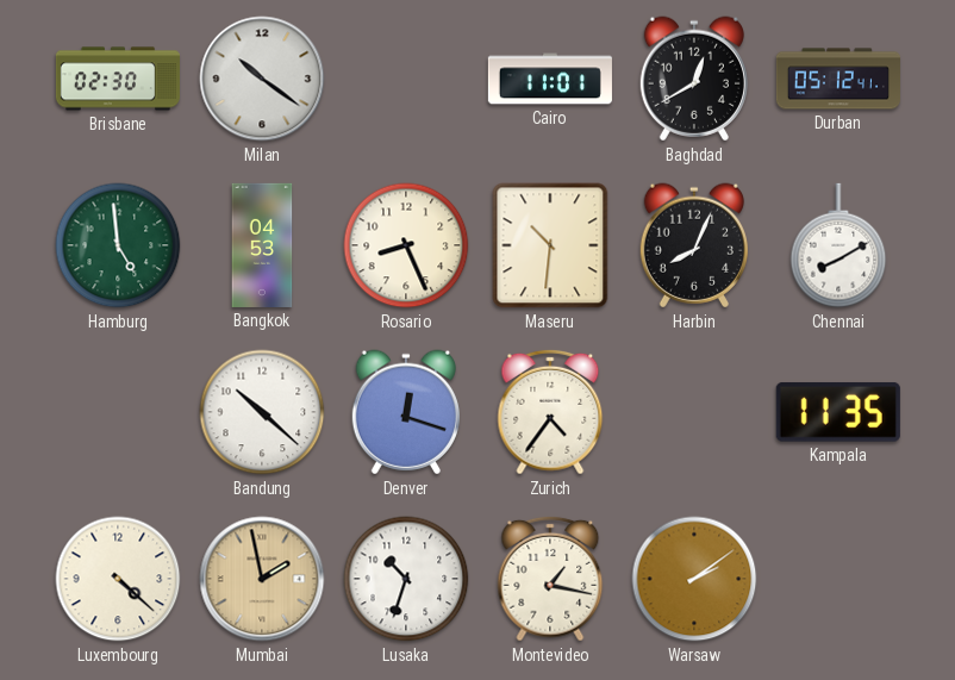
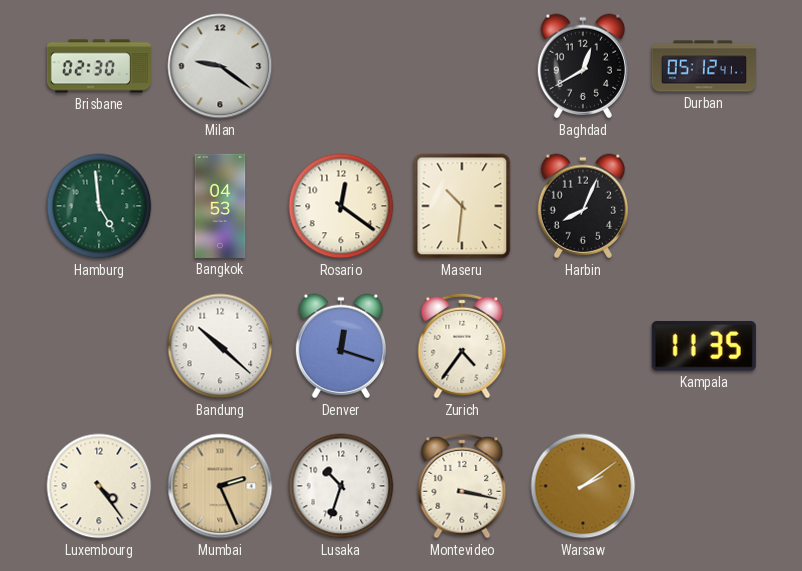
Milan: 10:21 -> 9:21 (220, 66)
Cairo: 11:01 -> none (550, 79)
Rosario: 8:26 -> 12:21 (341, 206)
Chennai: 8:10 -> none (838, 245)
Luxembourg: 4:22 -> 4:24 (99, 486)
Mumbai: 1:58 -> 2:26 (220, 486)
Montevideo: 1:17 -> 3:17 (462, 486)
